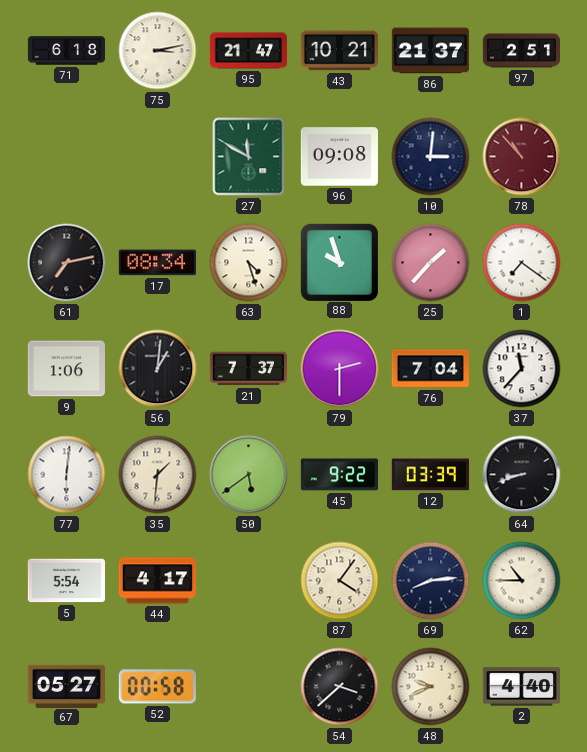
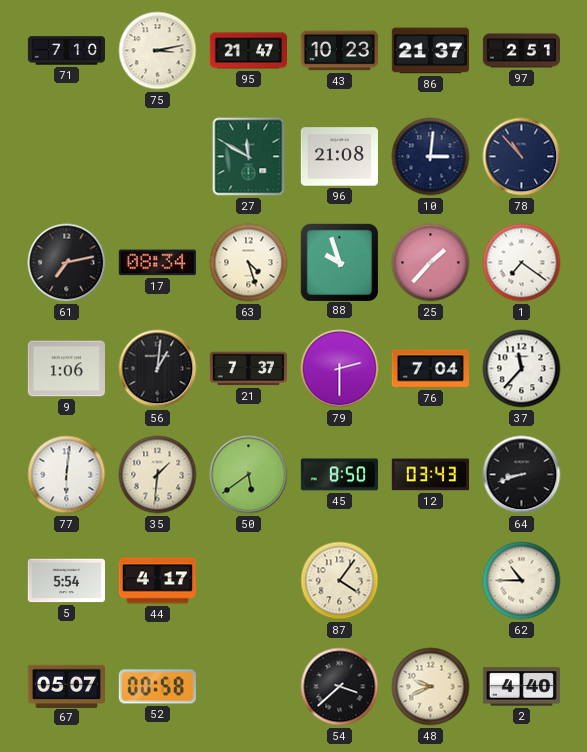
71: 6:18 -> 7:10 (66, 51)
43: 10:21 -> 10:23 (339, 51)
96: 09:08 -> 21:08 (339, 157)
78 dial: burgundy -> navy (522, 157)
45: 9:22 -> 8:50 (339, 475)
12: 03:39 -> 03:43 (430, 475)
69: 8:14 -> none (431, 581)
67: 05:27 -> 05:07 (66, 686)
